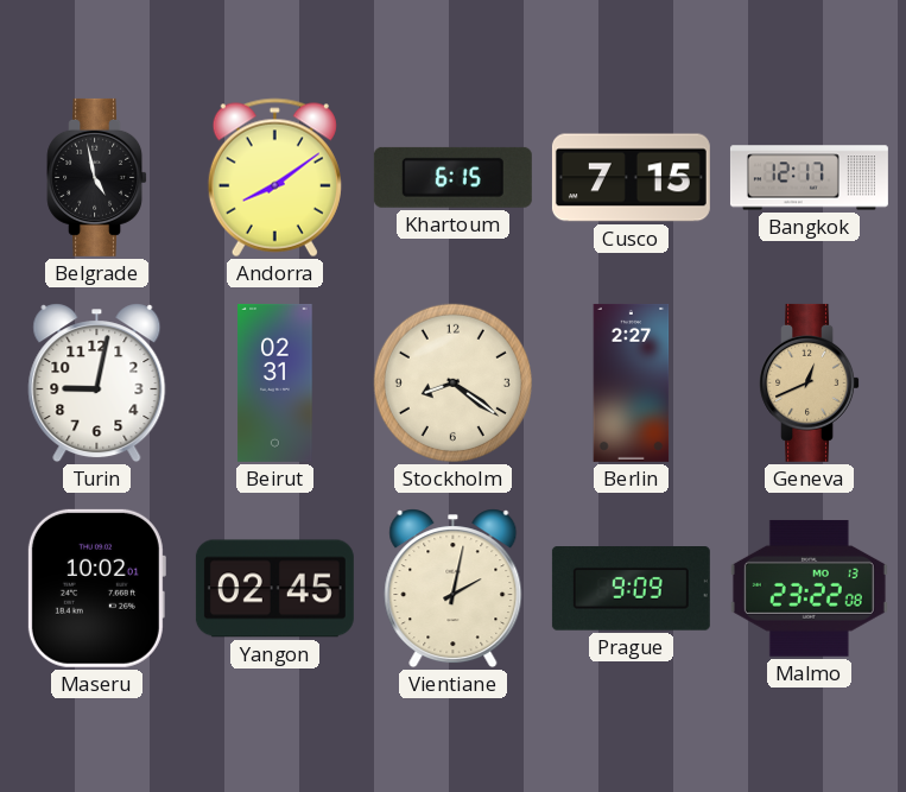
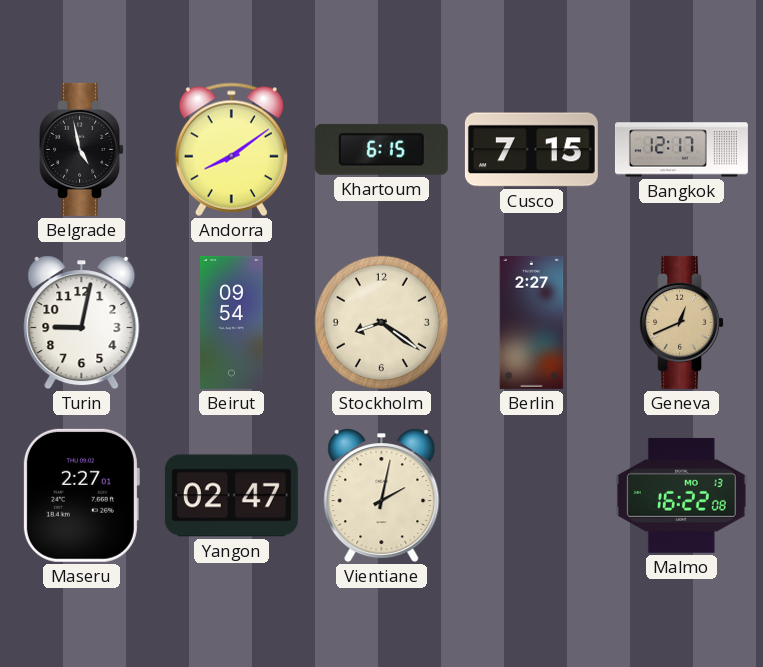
Beirut: 02:31 -> 09:54 (232, 322)
Maseru: 10:02 -> 2:27 (81, 495)
Yangon: 02:45 -> 02:47 (231, 496)
Prague: 9:09 -> none (631, 589)
Malmo: 23:22 -> 16:22 (681, 495)
